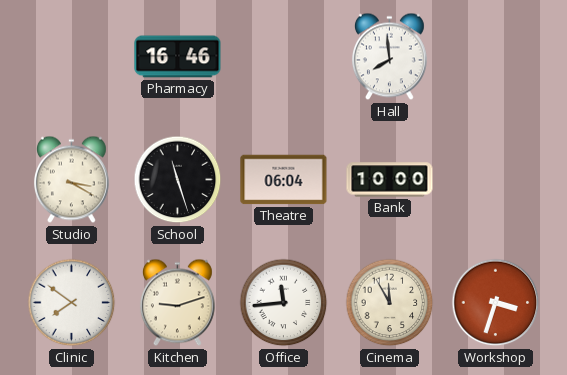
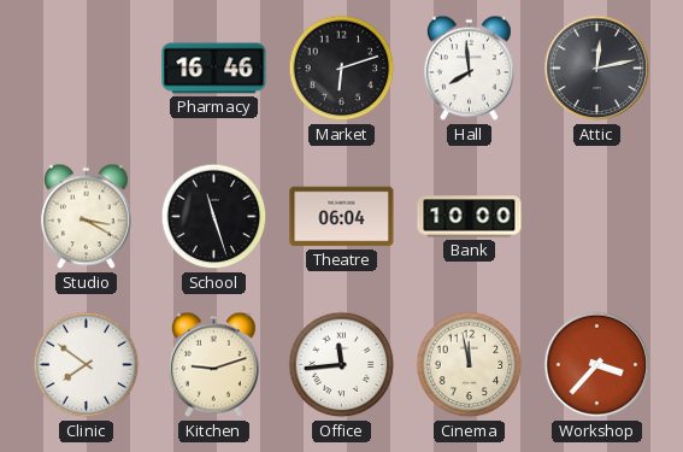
Market: none -> 6:12 (342, 69)
Attic: none -> 12:13 (597, 69)
Cinema: 11:55 -> 11:58 (470, 365)
Workshop: 3:33 -> 3:37 (597, 365)
